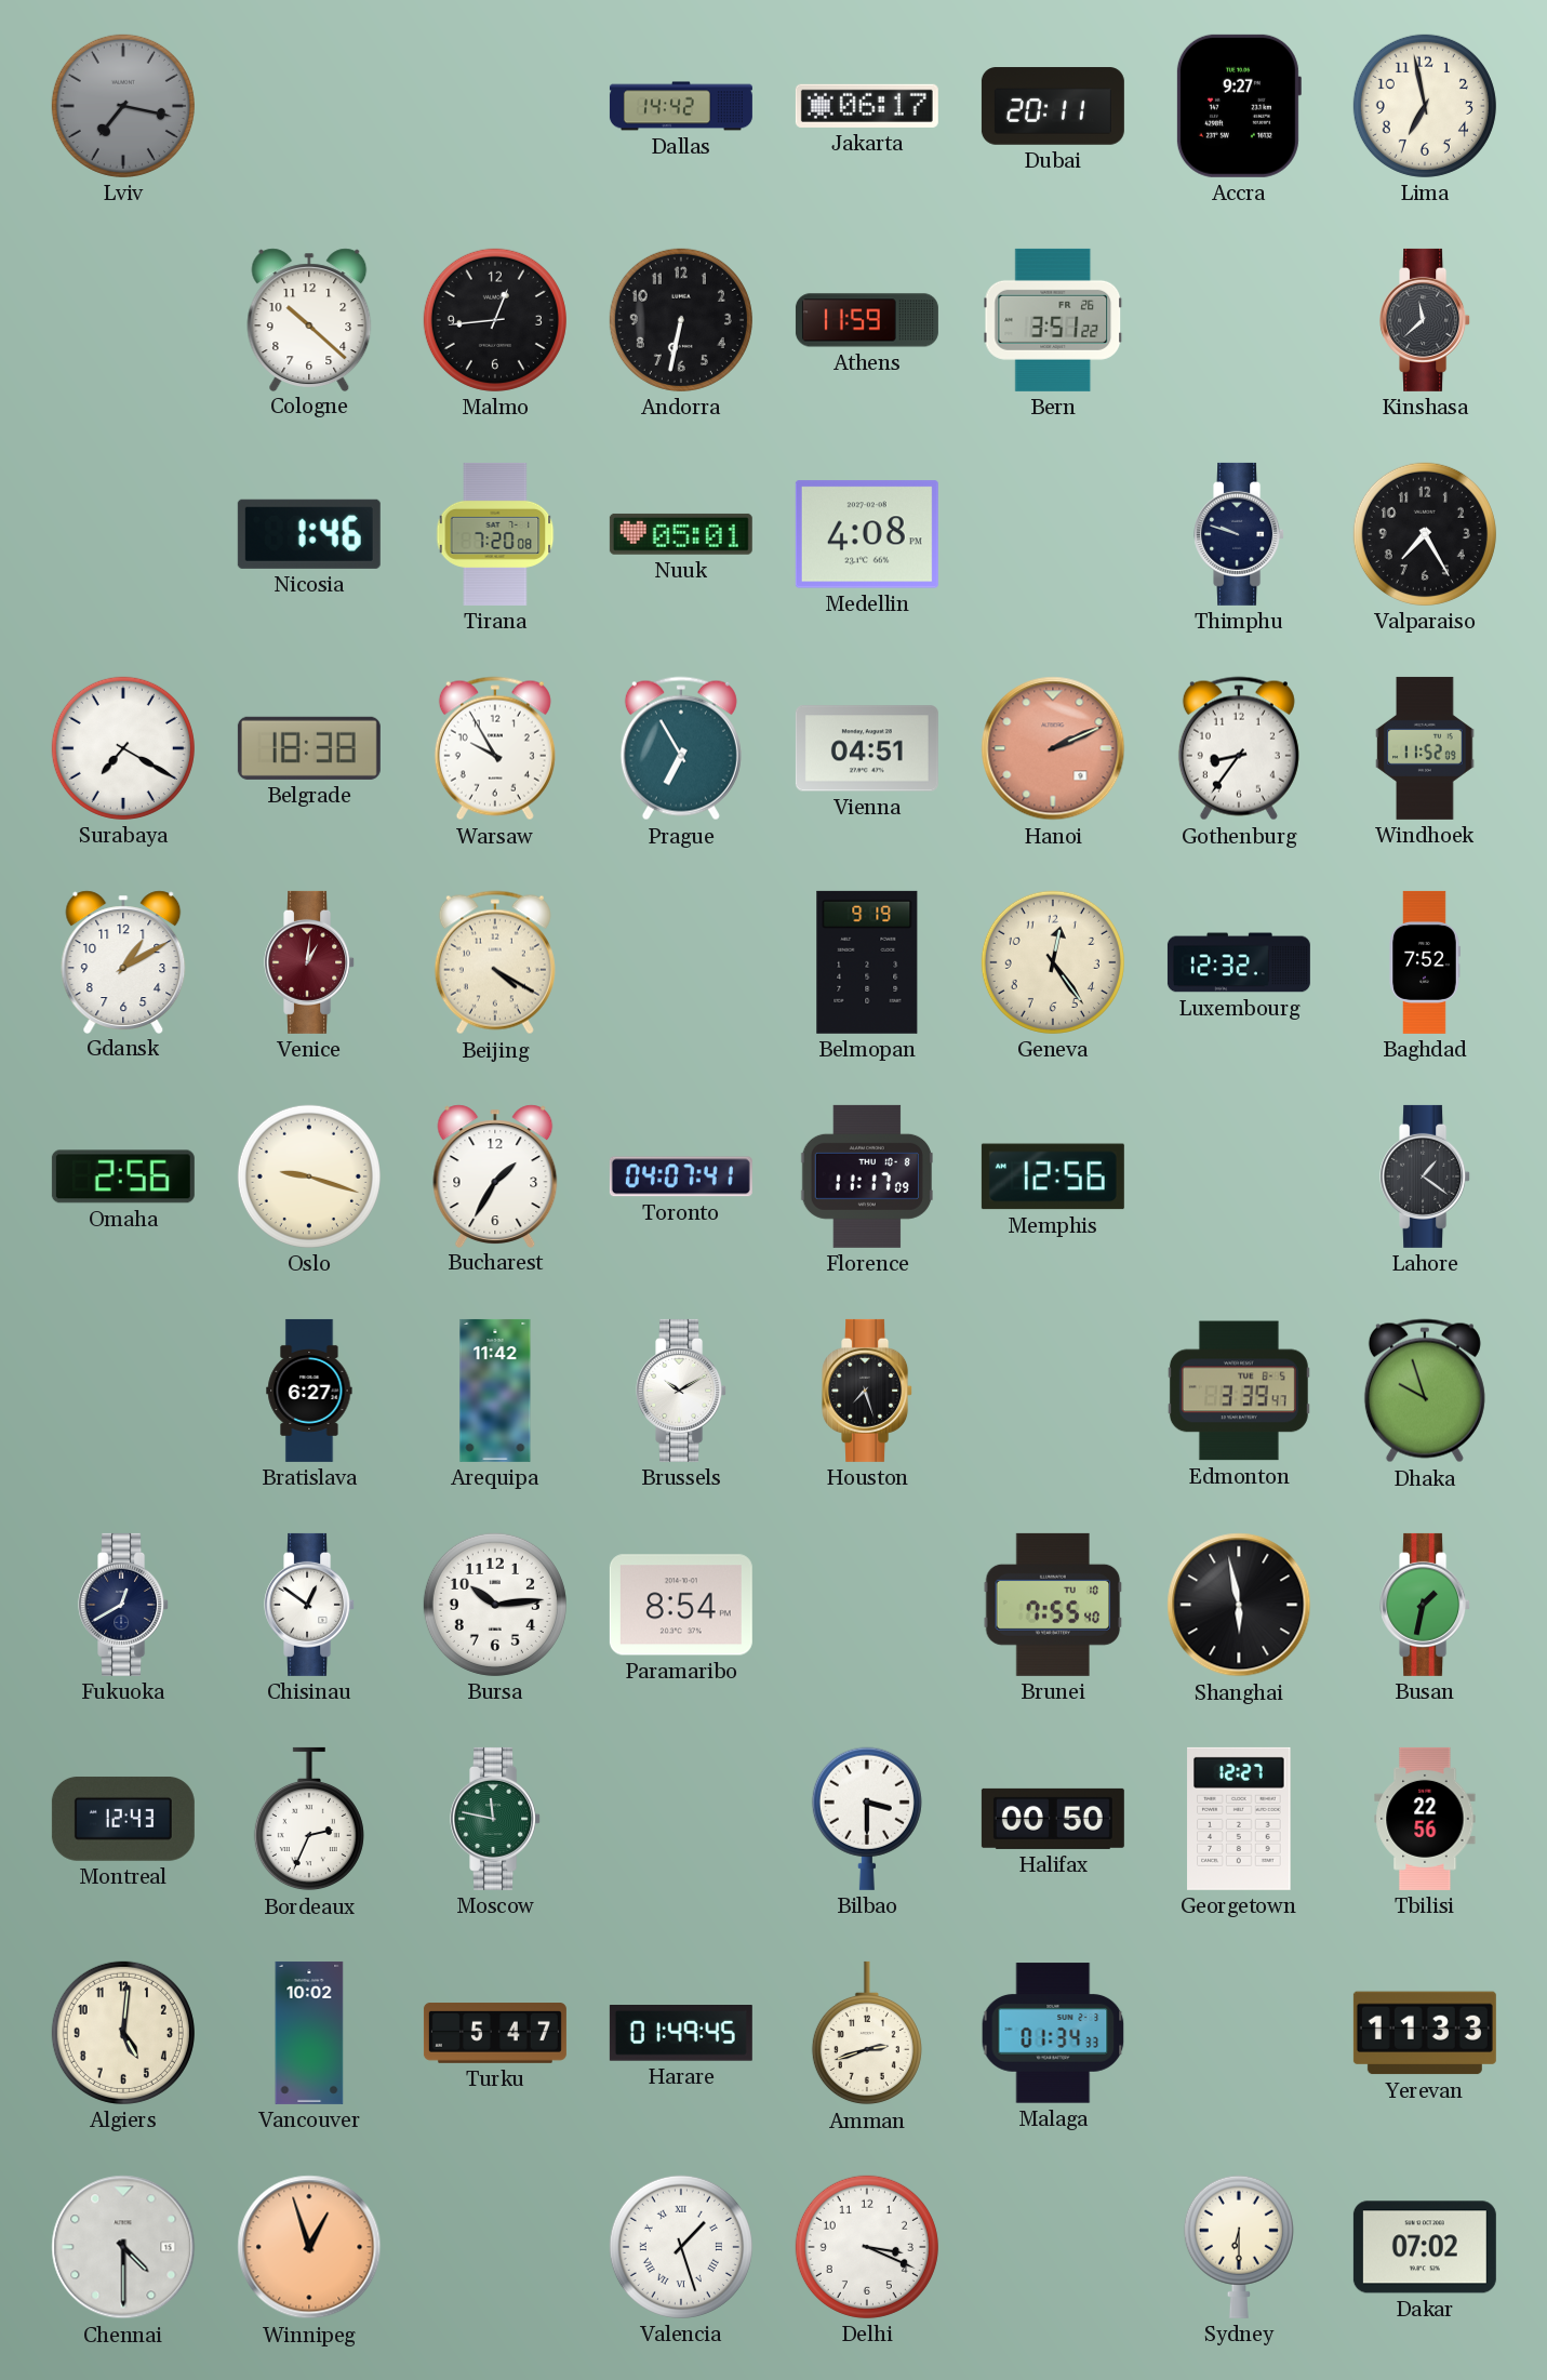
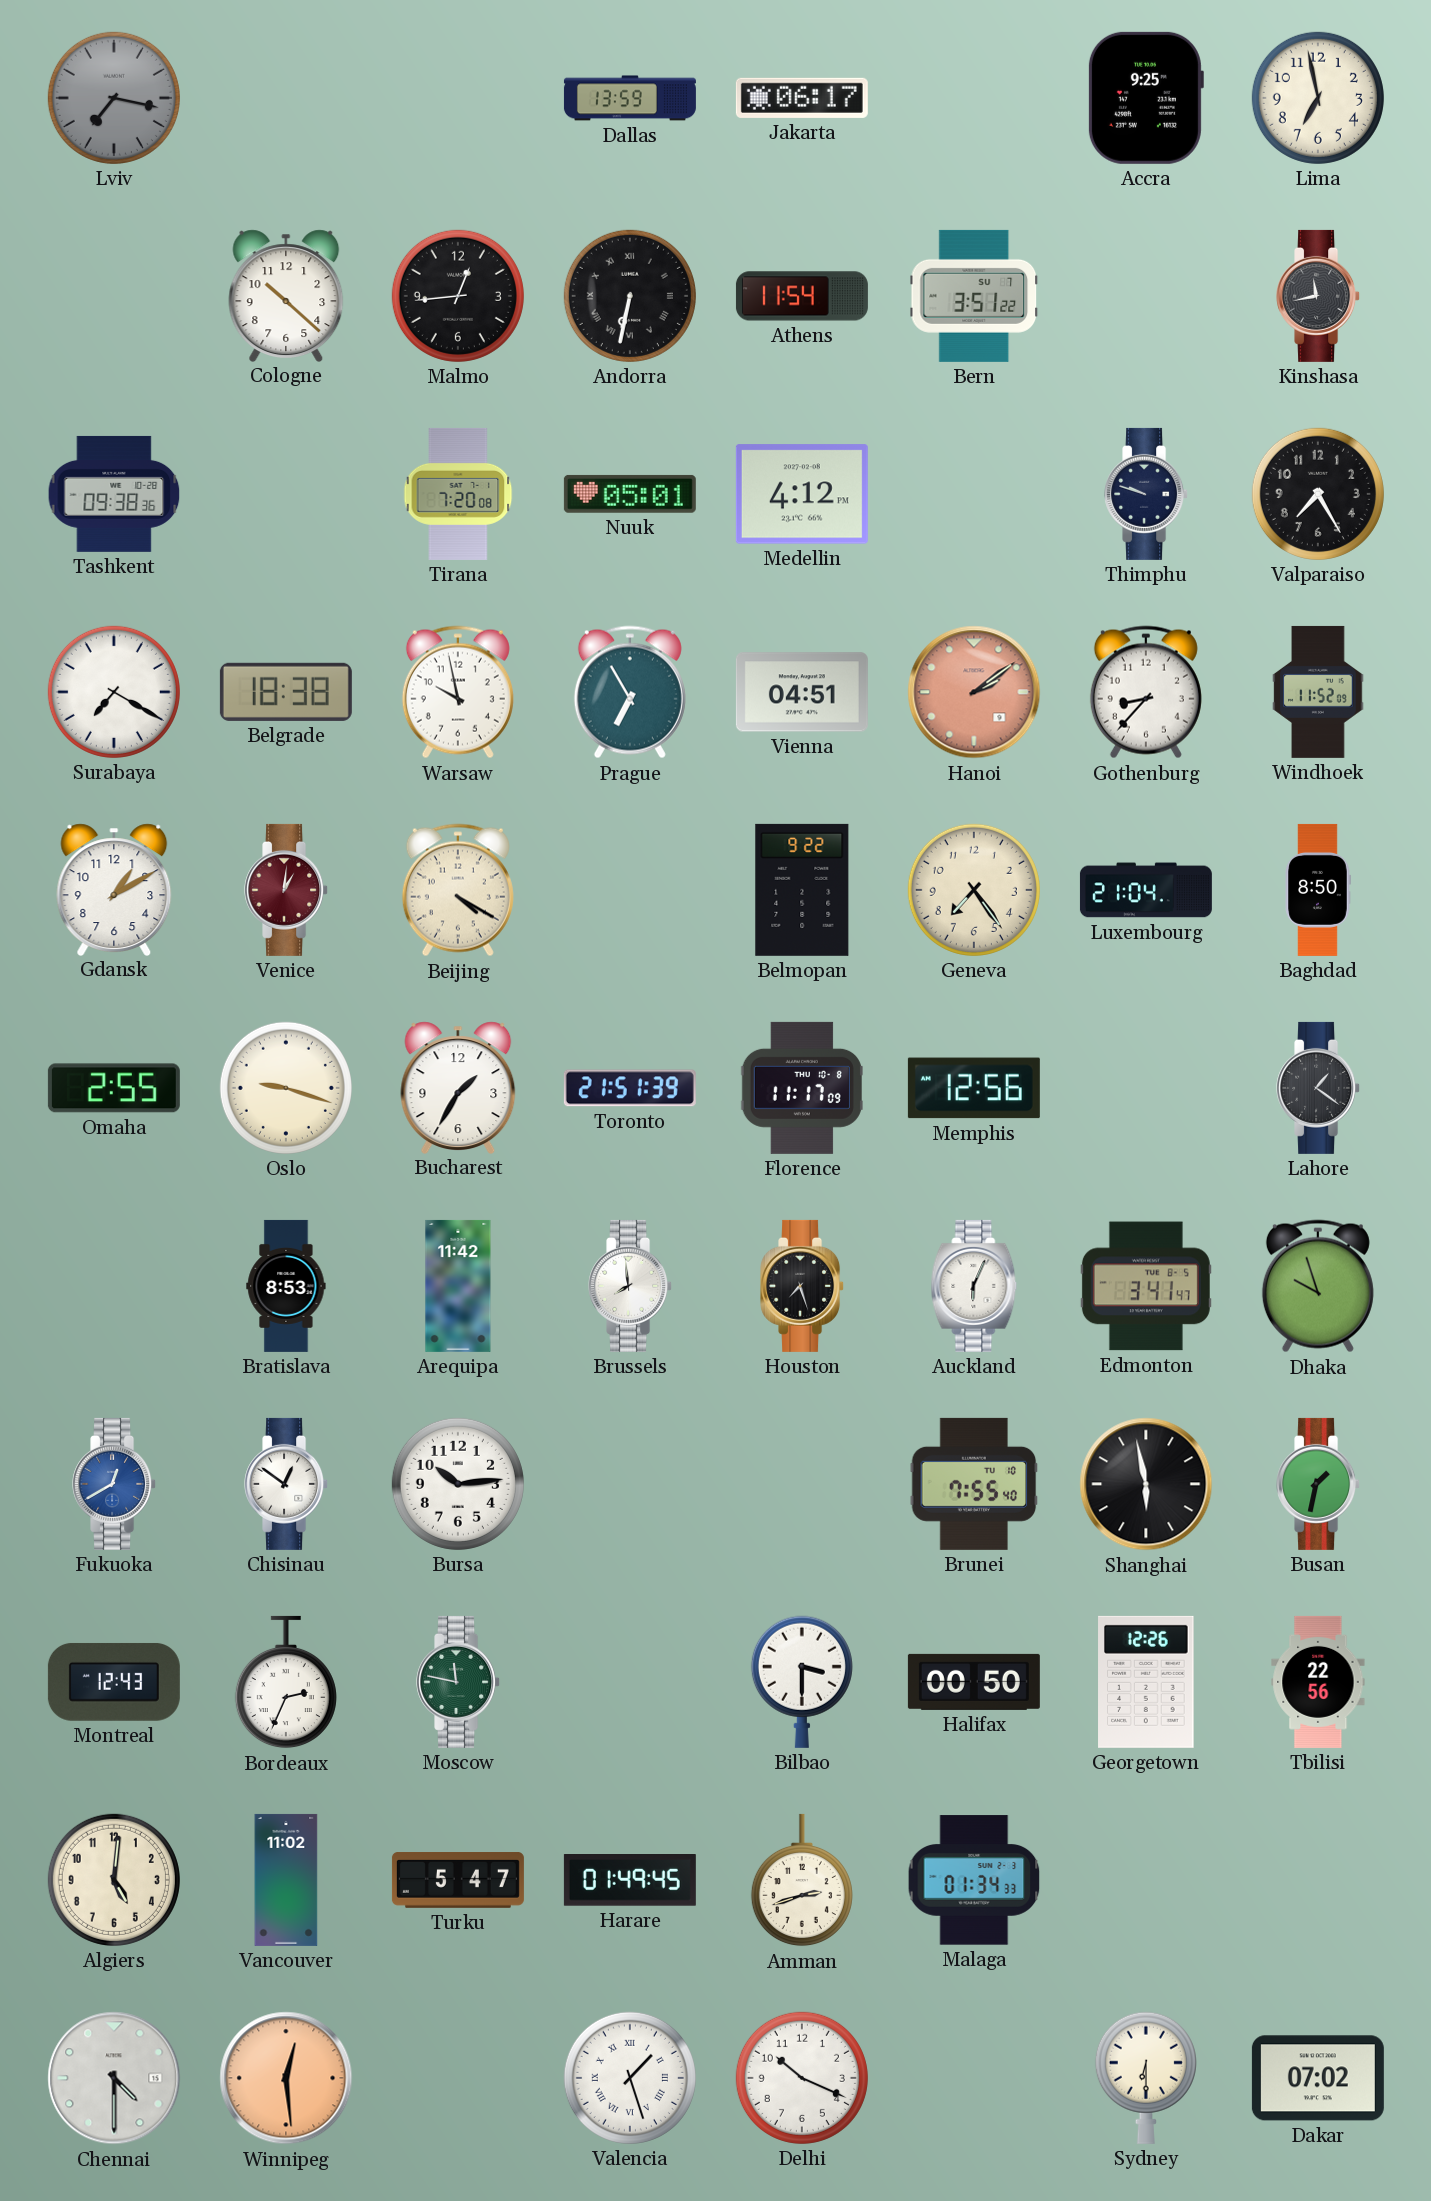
Dallas: 14:42 -> 13:59 (630, 98)
Dubai: 20:11 -> none (1053, 106)
Accra: 9:27 -> 9:25 (1145, 98)
Andorra numerals: Arabic -> Roman (630, 296)
Athens: 11:59 -> 11:54 (802, 296)
Bern date: FR 26 -> SU 7 (974, 296)
Kinshasa: 11:38 -> 11:43 (1319, 296)
Tashkent: none -> 09:38 (114, 494)
Nicosia: 1:46 -> none (309, 534)
Medellin: 4:08 -> 4:12 (802, 494)
Warsaw: 9:55 -> 9:58 (458, 692)
Hanoi: 2:11 -> 2:09 (974, 692)
Gothenburg: 8:36 -> 8:37 (1146, 692)
Belmopan: 9:19 -> 9:22 (802, 890)
Geneva: 12:24 -> 7:24 (974, 890)
Luxembourg: 12:32 -> 21:04 (1146, 890)
Baghdad: 7:52 -> 8:50 (1318, 890)
Omaha: 2:56 -> 2:55 (114, 1088)
Toronto: 04:07 -> 21:51 (630, 1088)
Bratislava: 6:27 -> 8:53 (286, 1286)
Brussels: 10:10 -> 7:59 (631, 1286)
Auckland: none -> 6:04 (974, 1286)
Edmonton: 3:39 -> 3:41 (1146, 1286)
Fukuoka dial: navy -> blue (115, 1484)
Paramaribo: 8:54 -> none (681, 1605)
Georgetown: 12:27 -> 12:26 (1146, 1682)
Vancouver: 10:02 -> 11:02 (286, 1880)
Yerevan: 11:33 -> none (1425, 2033)
Winnipeg: 12:57 -> 12:29 (286, 2078)
Delhi: 3:19 -> 10:19 (802, 2078)
